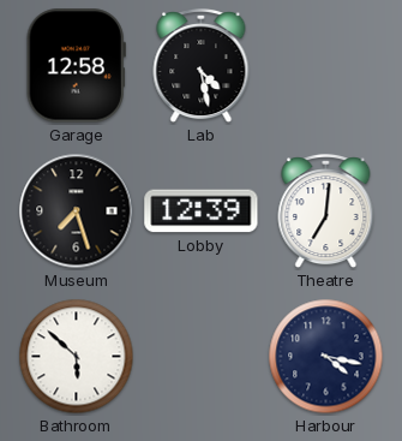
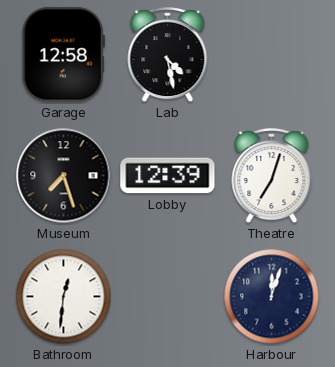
Theatre: 7:01 -> 7:03 (272, 176)
Bathroom: 5:52 -> 12:31 (64, 297)
Harbour: 4:17 -> 12:03 (272, 297)
